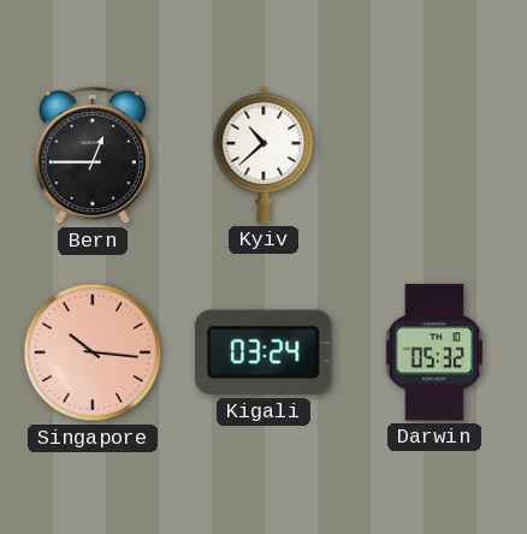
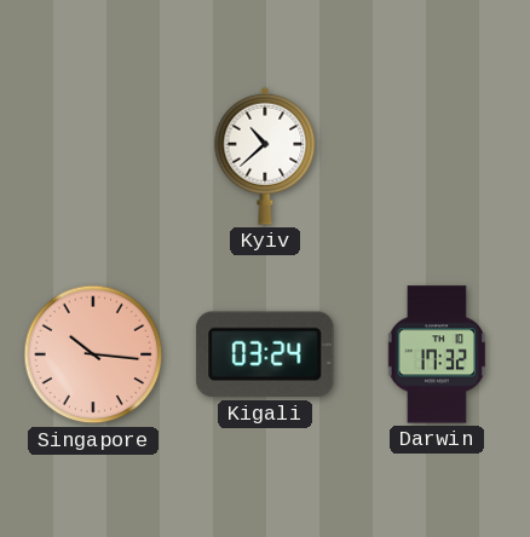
Bern: 12:45 -> none (93, 155)
Darwin: 05:32 -> 17:32 (437, 354)
